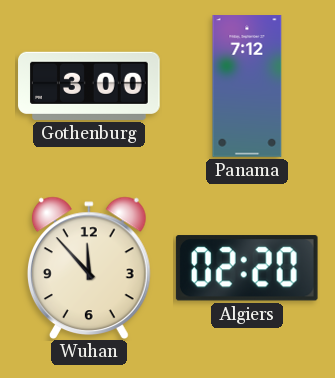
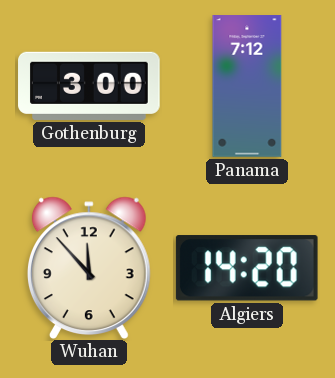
Algiers: 02:20 -> 14:20 (247, 268)
